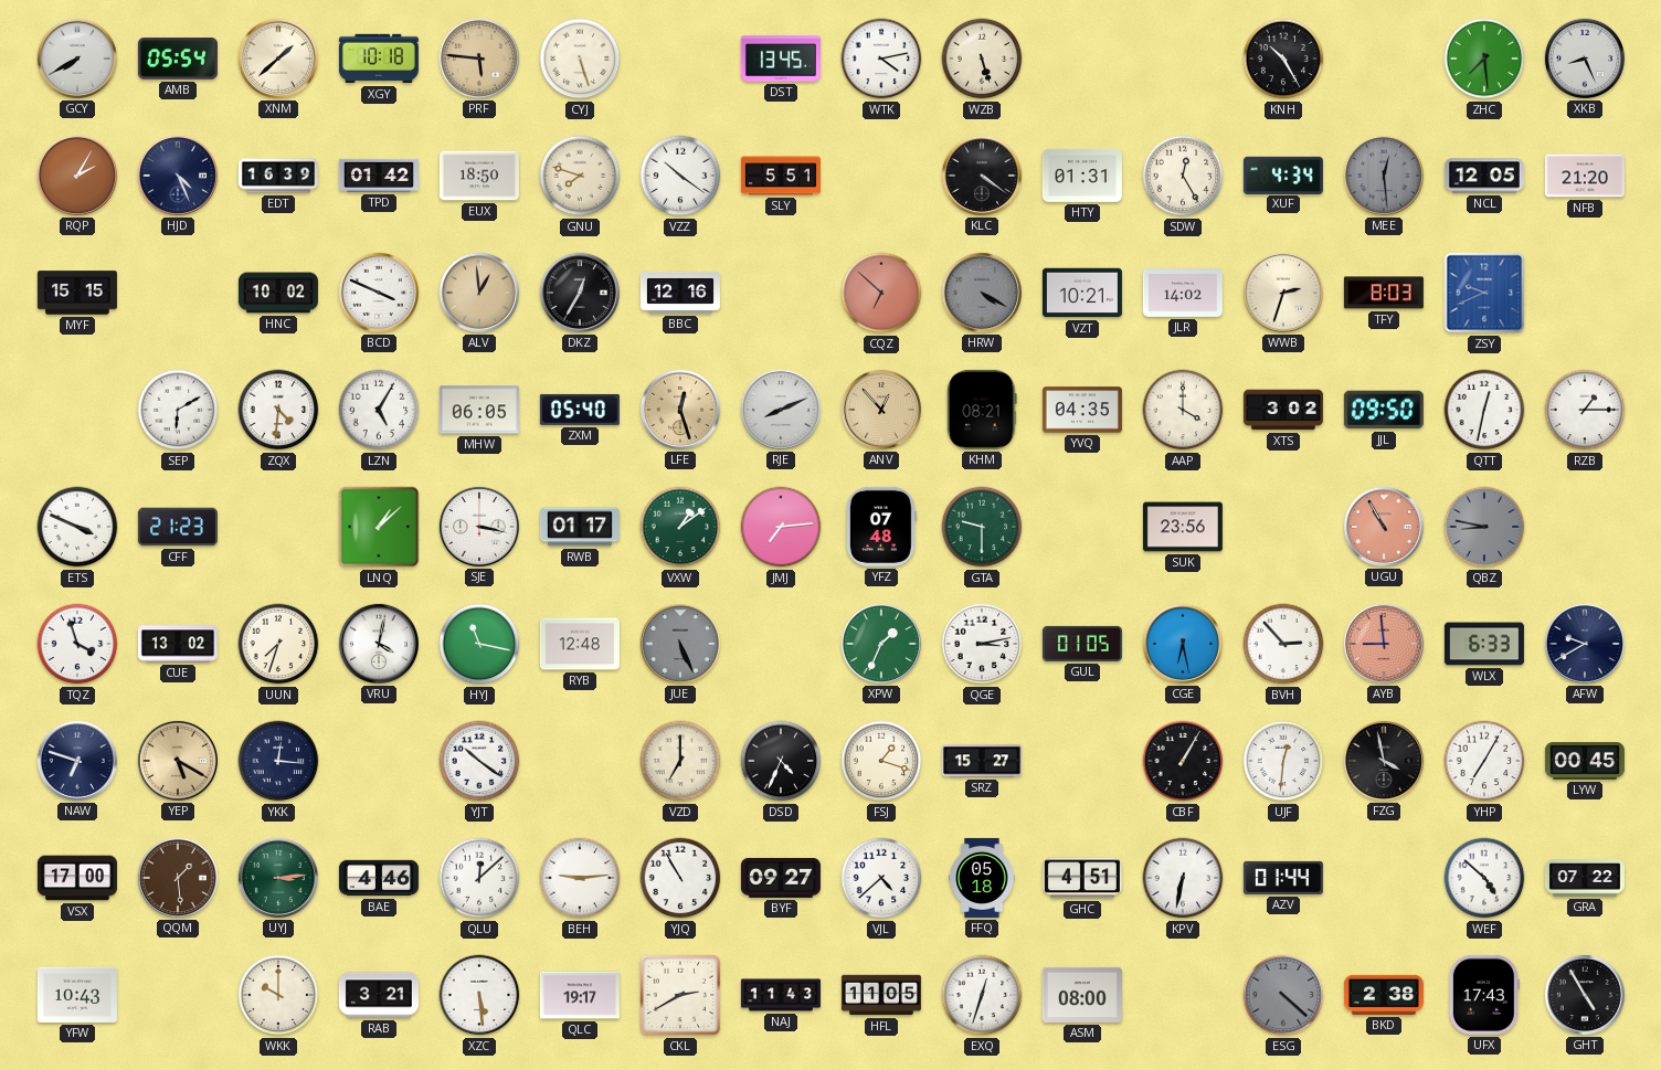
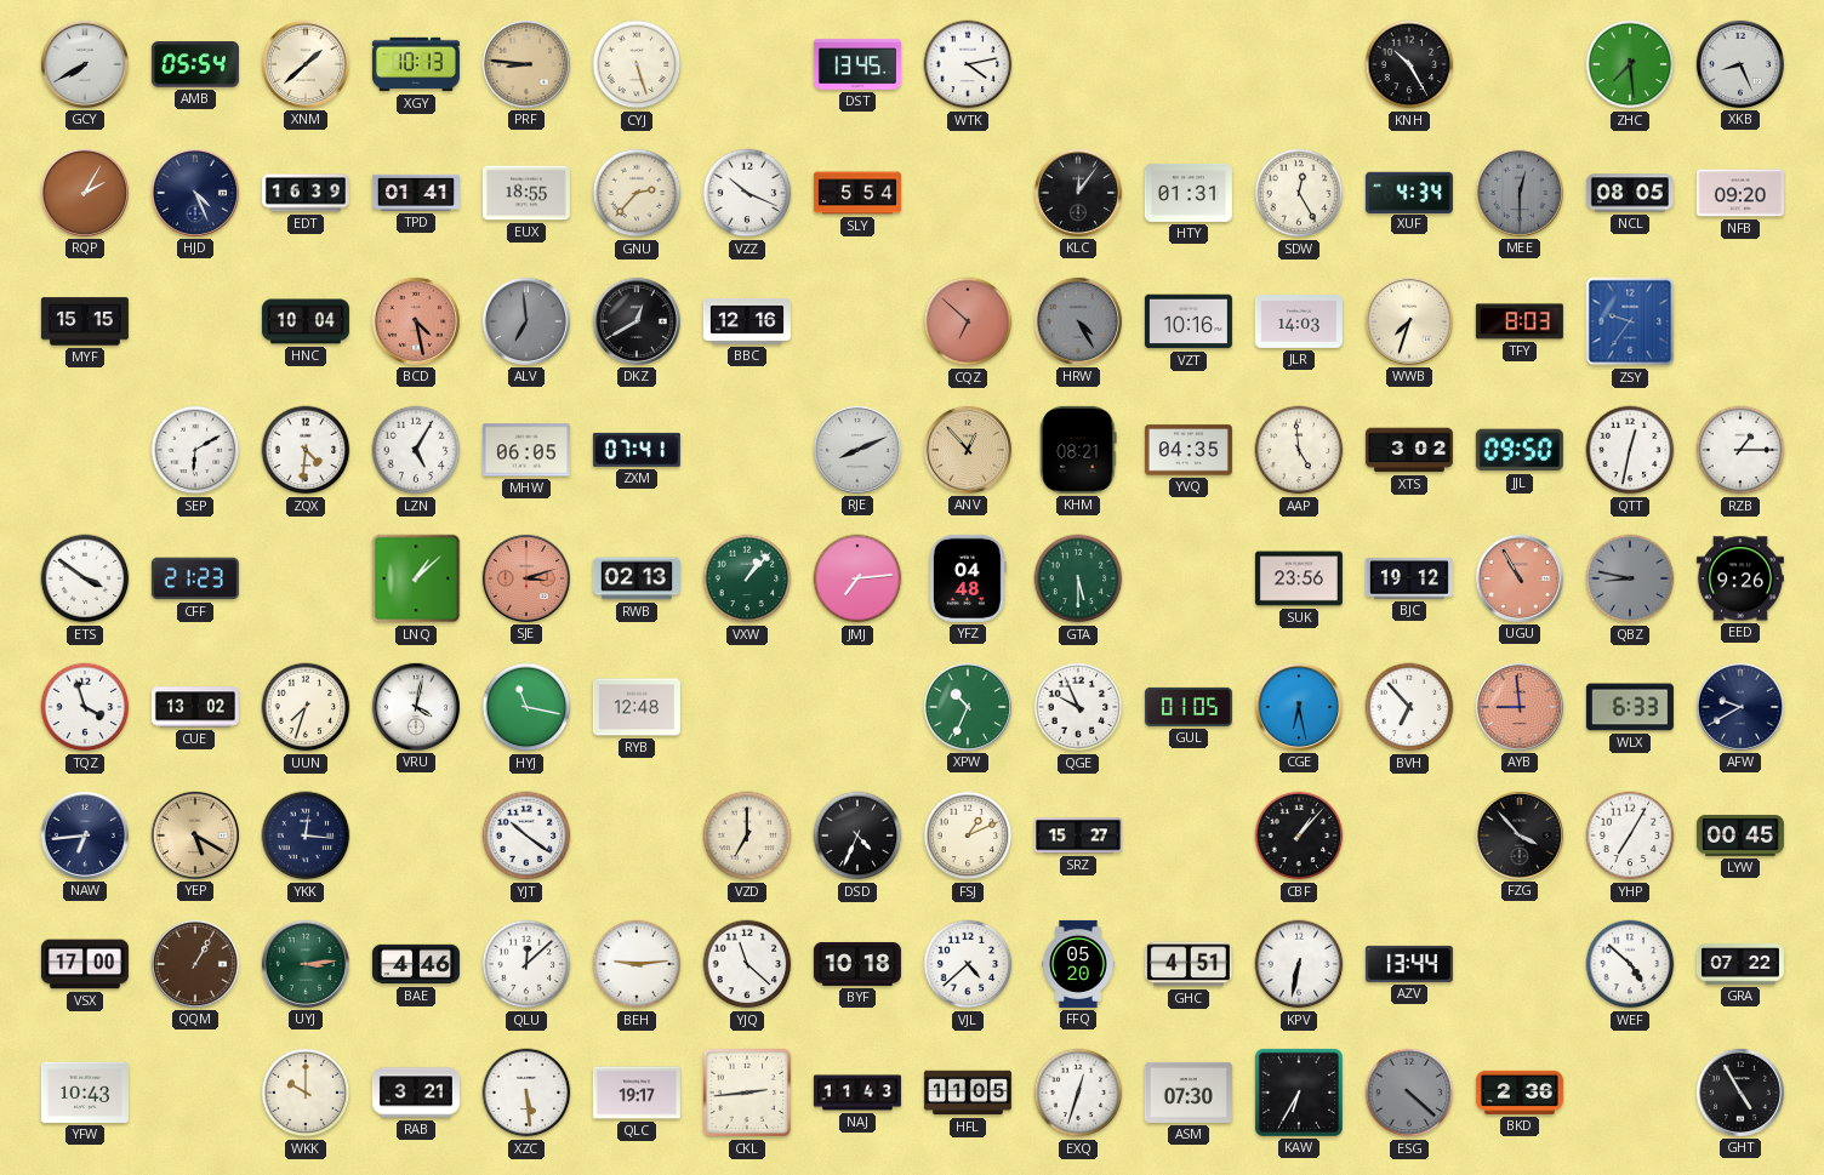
XGY: 10:18 -> 10:13 (416, 64)
PRF: 5:46 -> 8:46 (526, 64)
WZB: 5:27 -> none (982, 59)
TPD: 01:42 -> 01:41 (416, 193)
EUX: 18:50 -> 18:55 (526, 193)
GNU: 7:48 -> 2:37 (637, 193)
VZZ: 10:21 -> 10:19 (747, 193)
SLY: 5:51 -> 5:54 (857, 193)
KLC: 4:21 -> 12:06 (1078, 193)
MEE: 12:29 -> 12:30 (1520, 193)
NCL: 12:05 -> 08:05 (1630, 193)
NFB: 21:20 -> 09:20 (1740, 193)
HNC: 10:02 -> 10:04 (306, 321)
BCD: 3:49 -> 4:28 (416, 321)
BCD dial: white -> salmon (416, 321)
ALV: 12:59 -> 6:59 (526, 321)
ALV dial: champagne -> grey (526, 321)
DKZ: 12:35 -> 12:40 (637, 321)
HRW: 4:20 -> 4:25 (1078, 321)
VZT: 10:21 -> 10:16 (1189, 321)
JLR: 14:02 -> 14:03 (1299, 323)
WWB: 2:33 -> 7:33 (1409, 321)
ZSY: 9:41 -> 9:36 (1630, 321)
ZXM: 05:40 -> 07:41 (637, 450)
LFE: 12:27 -> none (680, 410)
AAP: 4:00 -> 4:59 (1299, 450)
ETS: 3:49 -> 3:51 (85, 578)
SJE: 3:17 -> 3:12 (526, 578)
SJE dial: white -> salmon (526, 578)
RWB: 01:17 -> 02:13 (637, 578)
VXW: 1:09 -> 1:07 (747, 578)
YFZ: 07:48 -> 04:48 (969, 578)
GTA: 9:30 -> 5:30 (1078, 578)
BJC: none -> 19:12 (1409, 578)
EED: none -> 9:26 (1740, 578)
JUE: 5:26 -> none (680, 644)
XPW: 1:34 -> 10:34 (968, 707)
QGE: 3:13 -> 9:56 (1078, 707)
BVH: 2:53 -> 6:53 (1409, 707)
NAW: 6:48 -> 6:44 (85, 835)
FSJ: 1:18 -> 1:11 (968, 835)
CBF: 1:05 -> 1:07 (1299, 835)
UJF: 12:31 -> none (1283, 761)
FZG: 3:58 -> 3:53 (1520, 835)
QQM: 1:29 -> 1:05 (195, 964)
YJQ: 10:55 -> 11:22 (747, 964)
BYF: 09:27 -> 10:18 (857, 964)
FFQ: 05:18 -> 05:20 (1078, 964)
AZV: 01:44 -> 13:44 (1409, 964)
CKL: 2:40 -> 2:44 (747, 1093)
ASM: 08:00 -> 07:30 (1189, 1093)
KAW: none -> 6:35 (1299, 1093)
BKD: 2:38 -> 2:36 (1520, 1093)
UFX: 17:43 -> none (1484, 995)
